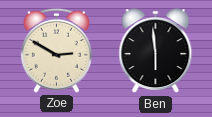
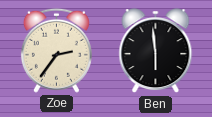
Zoe: 2:50 -> 2:36 (56, 50)
